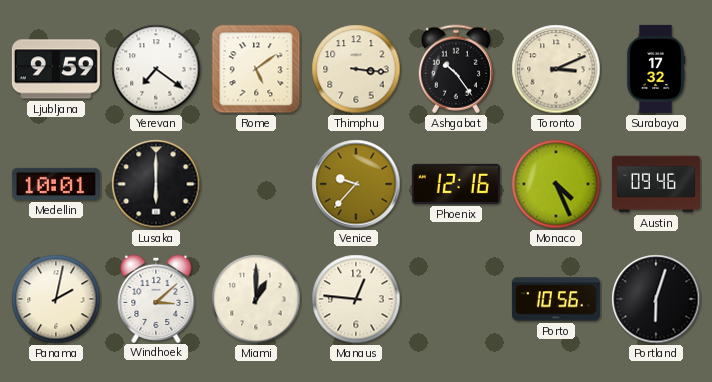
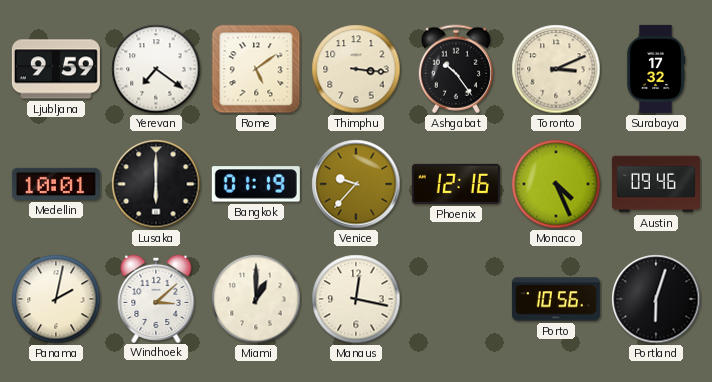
Bangkok: none -> 01:19 (256, 184)
Manaus: 12:46 -> 12:17 (356, 299)
